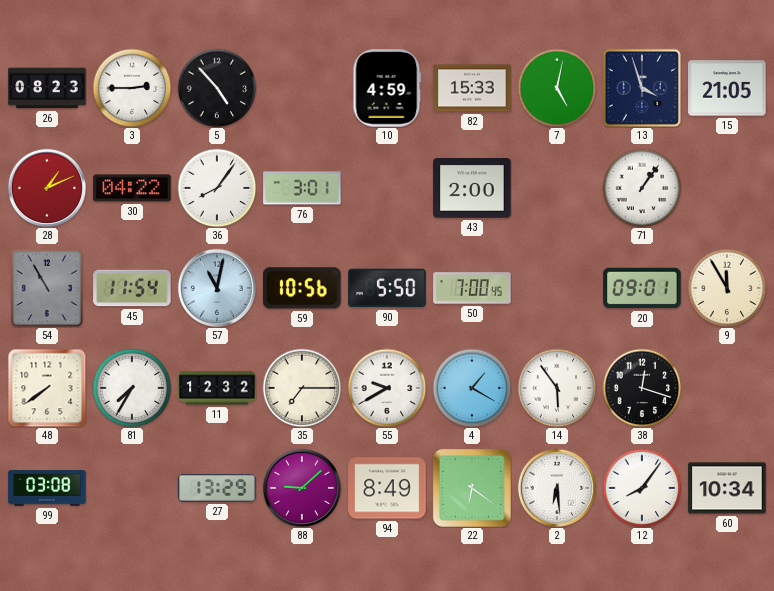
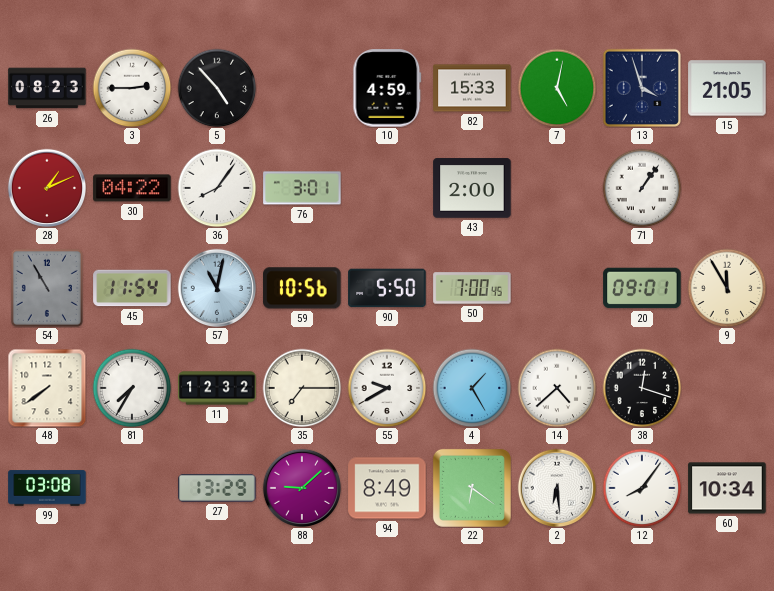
4: 1:20 -> 1:25 (472, 388)
14: 5:54 -> 4:38 (557, 388)
